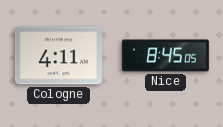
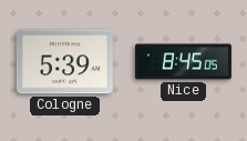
Cologne: 4:11 -> 5:39 (64, 62)
